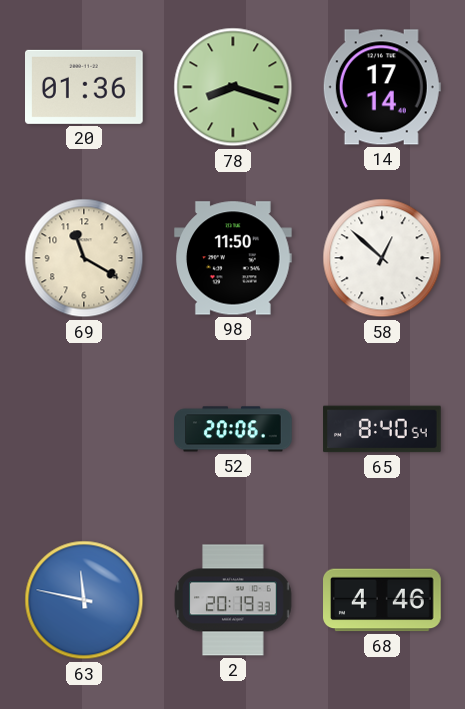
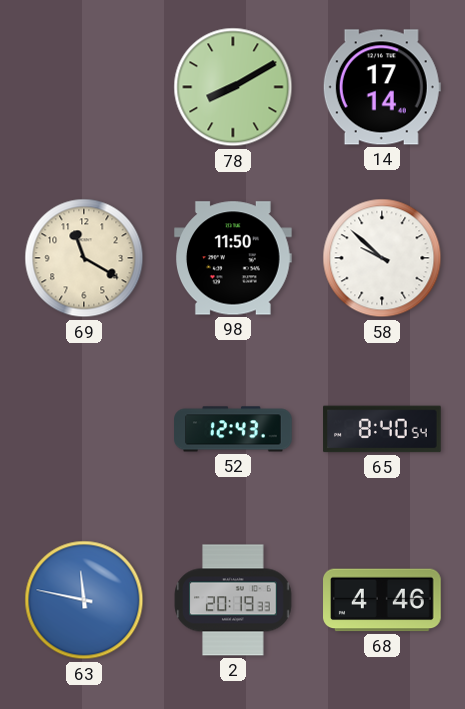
20: 01:36 -> none (85, 87)
78: 8:18 -> 8:10 (233, 87)
58: 12:52 -> 9:52 (382, 258)
52: 20:06 -> 12:43 (233, 429)
